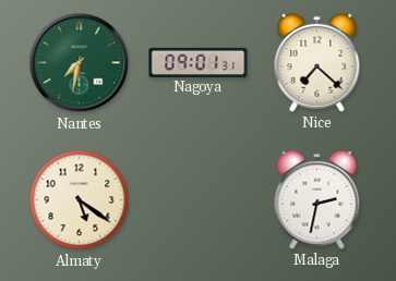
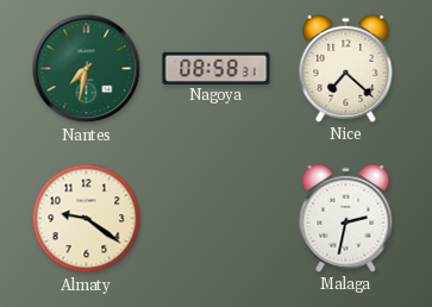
Nagoya: 09:01 -> 08:58 (217, 68)
Almaty: 5:21 -> 9:21 (87, 219)
